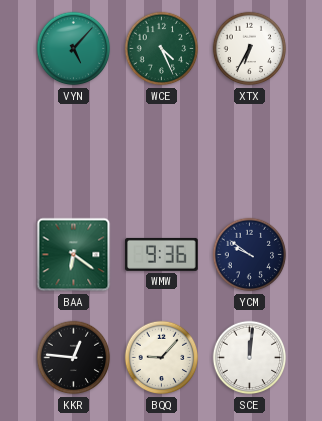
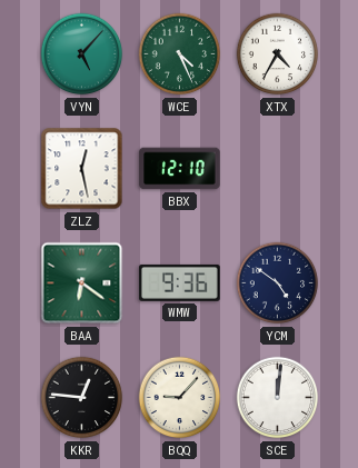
XTX: 6:35 -> 4:35 (278, 54)
ZLZ: none -> 12:28 (82, 169)
BBX: none -> 12:10 (180, 169)
YCM: 9:51 -> 4:51 (278, 283)
